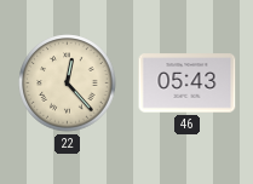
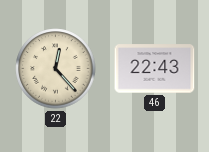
46: 05:43 -> 22:43 (155, 69)
